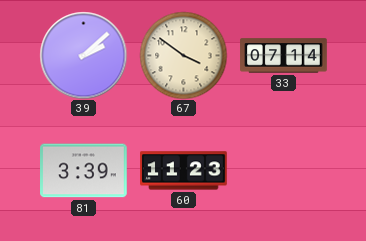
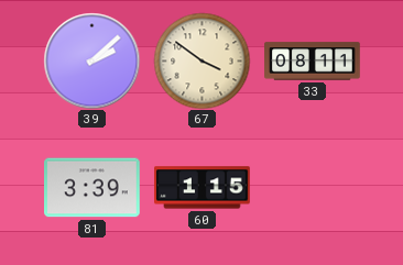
33: 07:14 -> 08:11 (313, 62)
60: 11:23 -> 1:15 (203, 188)
